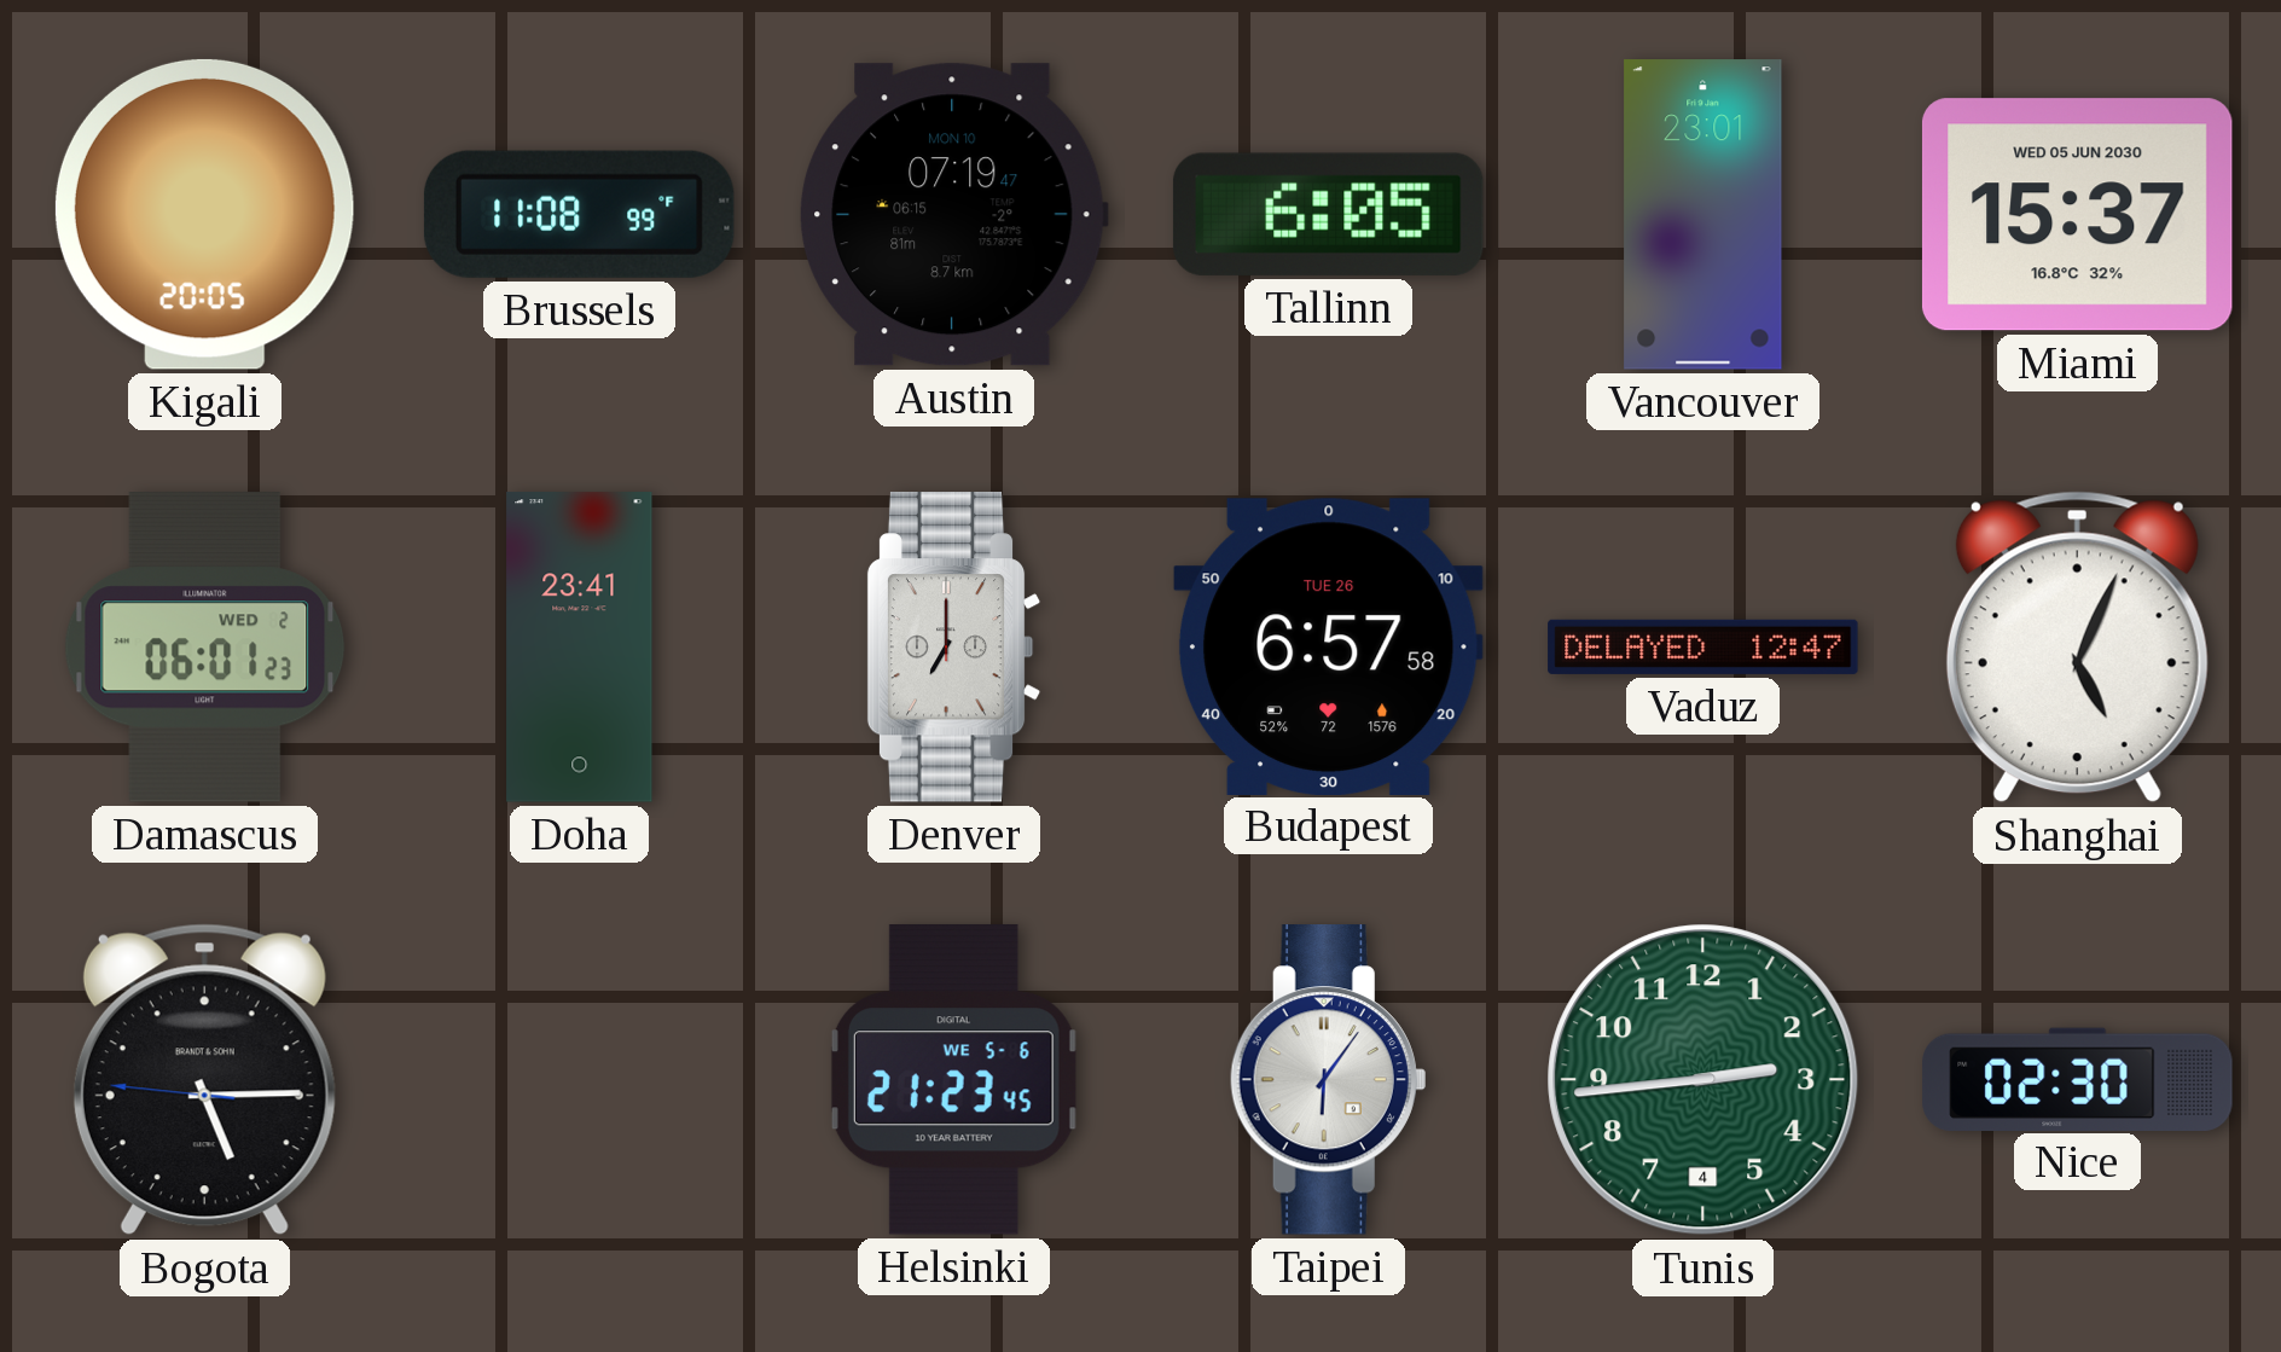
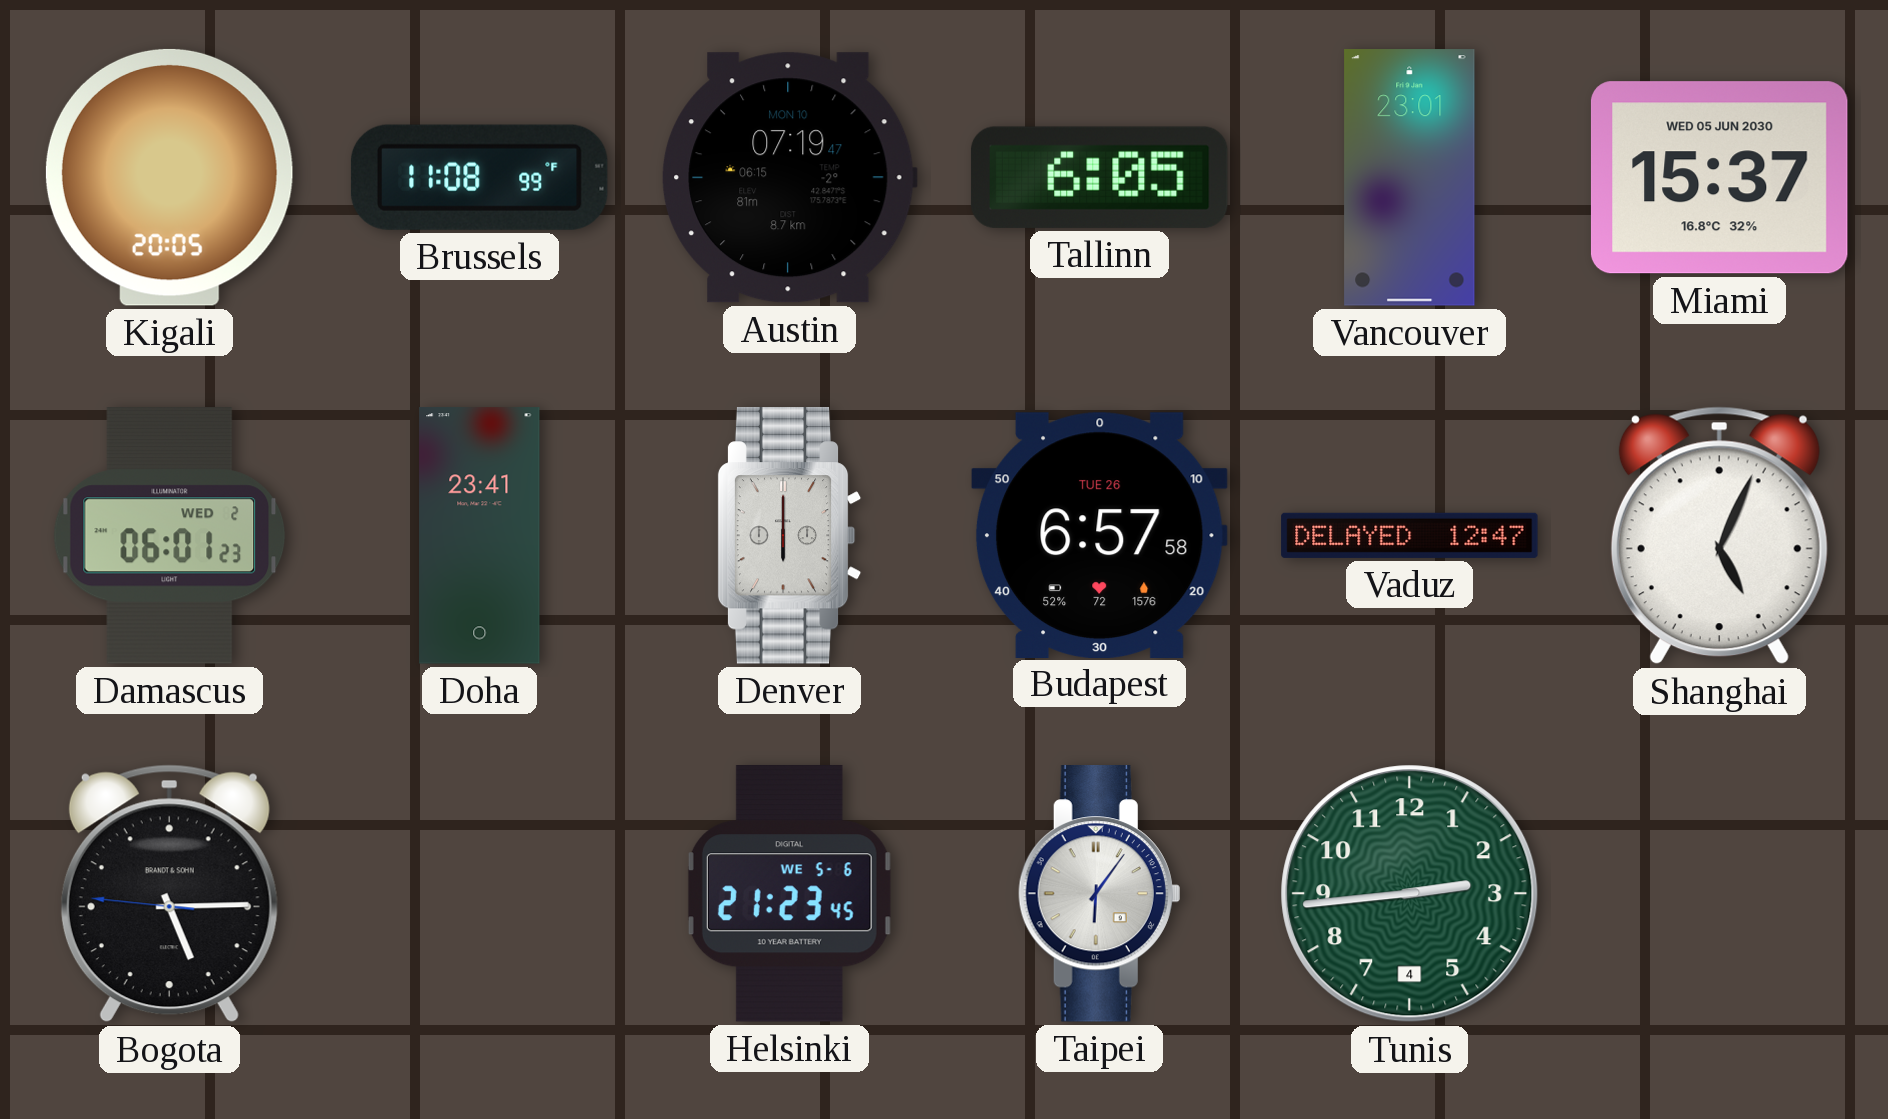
Denver: 7:00 -> 6:00 (790, 536)
Nice: 02:30 -> none (2078, 1079)
